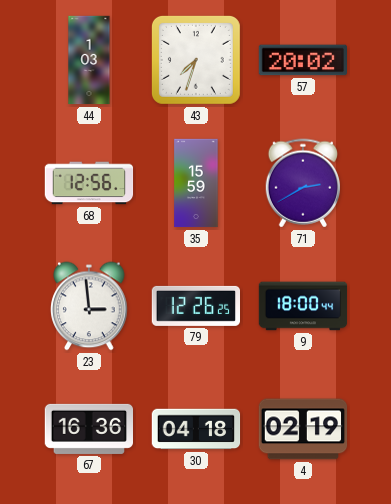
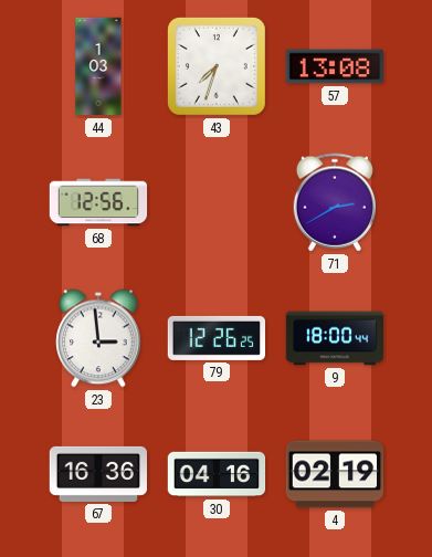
57: 20:02 -> 13:08 (334, 66)
35: 15:59 -> none (196, 183)
30: 04:18 -> 04:16 (217, 474)
